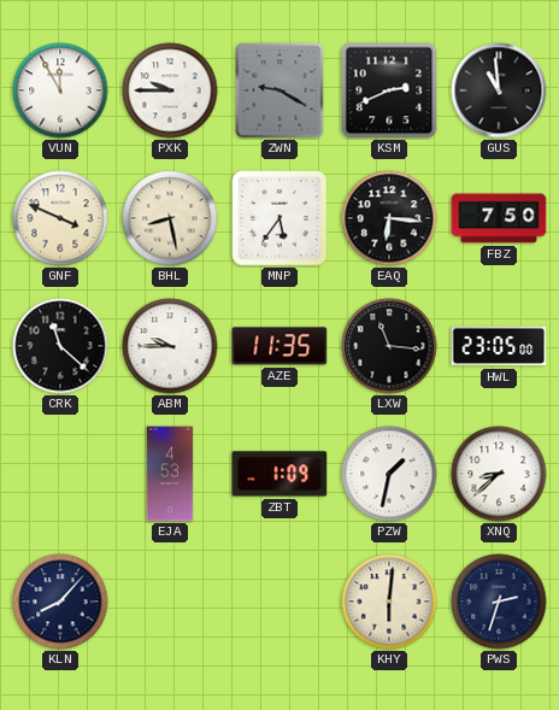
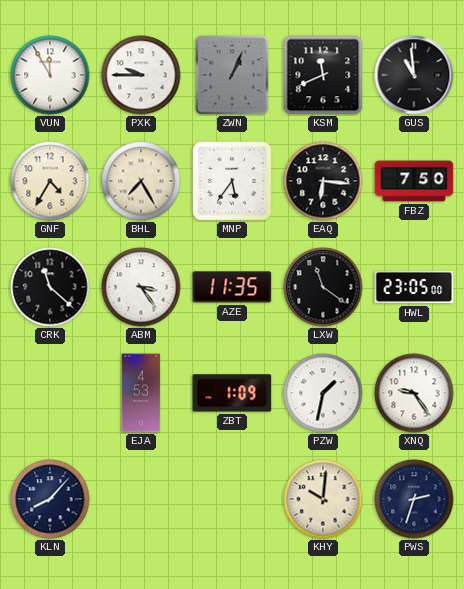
ZWN: 9:20 -> 1:04 (232, 75)
KSM: 2:41 -> 11:41 (323, 75)
GNF: 3:49 -> 4:35 (50, 181)
BHL: 8:28 -> 7:25 (141, 181)
ABM: 9:45 -> 3:24 (141, 287)
LXW: 11:16 -> 11:21 (323, 287)
XNQ: 8:38 -> 9:24 (414, 393)
KHY: 6:01 -> 10:01 (323, 499)
